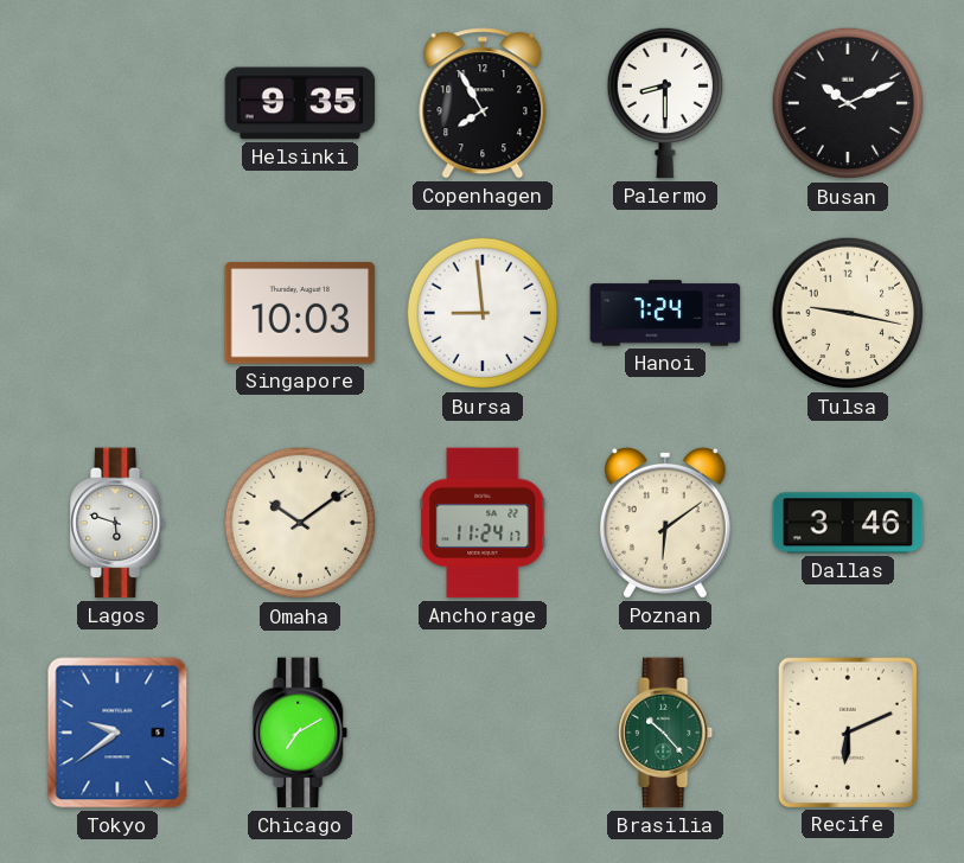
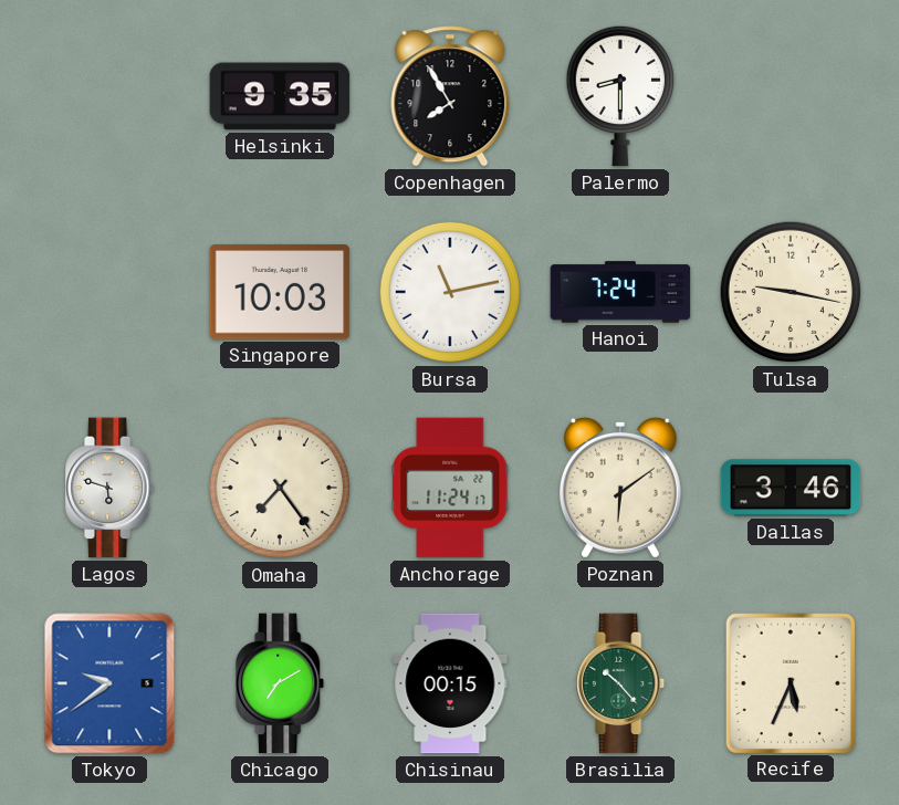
Busan: 10:11 -> none (848, 103)
Bursa: 8:59 -> 11:13 (450, 292)
Omaha: 10:09 -> 7:24 (280, 488)
Chisinau: none -> 00:15 (450, 683)
Recife: 6:11 -> 5:34 (790, 682)
